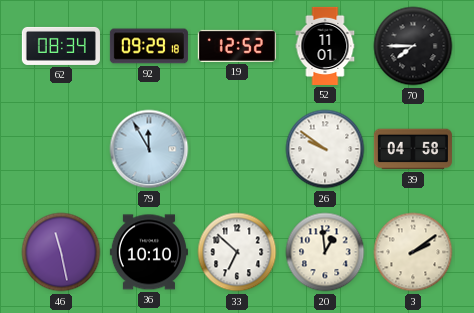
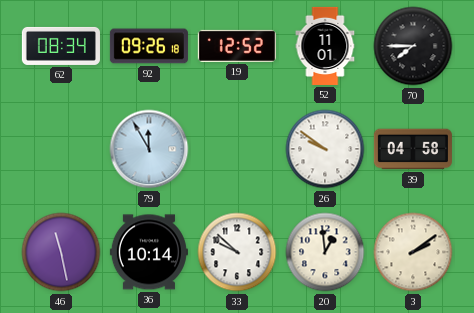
92: 09:29 -> 09:26 (149, 46)
36: 10:10 -> 10:14 (149, 252)
33: 6:52 -> 9:52 (237, 252)
